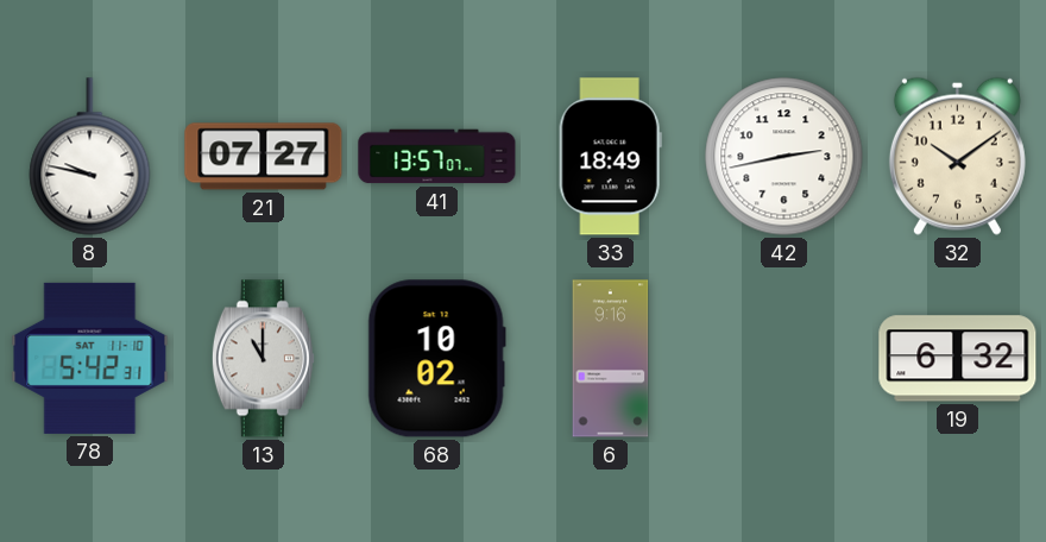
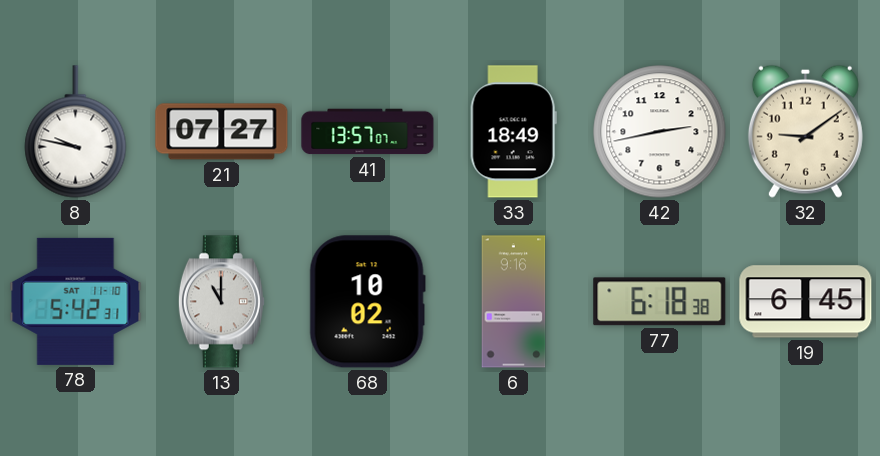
32: 10:09 -> 9:09 (805, 131)
77: none -> 6:18 (660, 302)
19: 6:32 -> 6:45 (806, 302)
